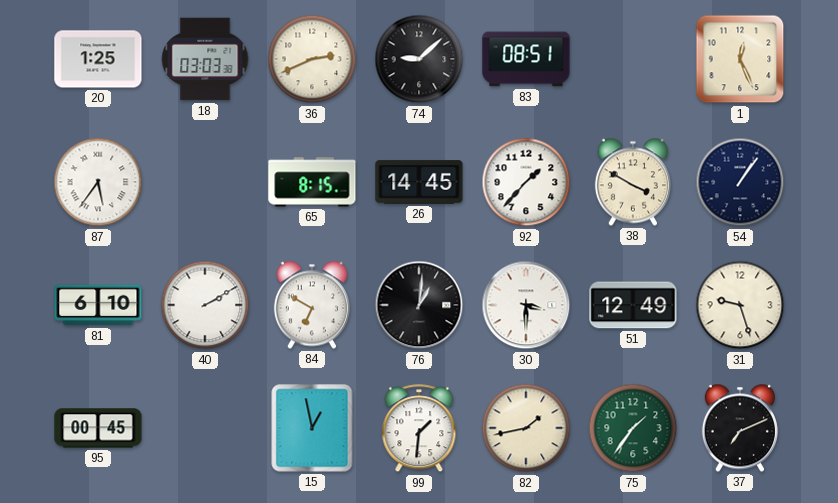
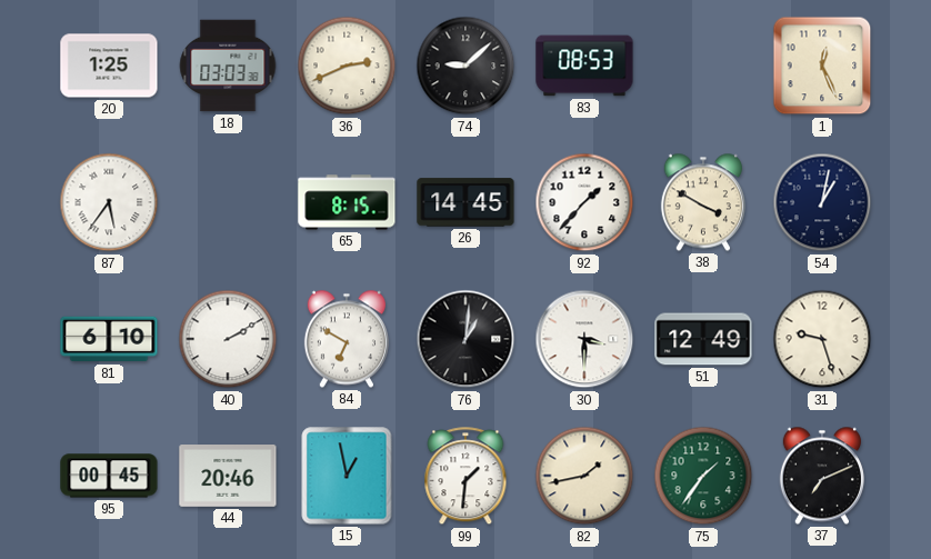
83: 08:51 -> 08:53 (584, 66)
54: 1:06 -> 1:02 (822, 202)
44: none -> 20:46 (228, 477)
